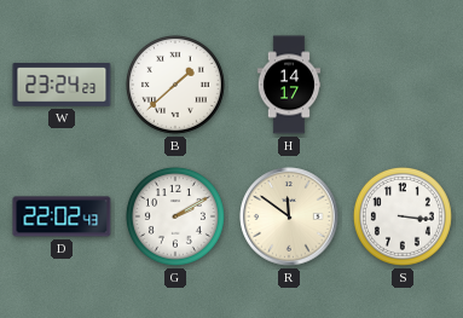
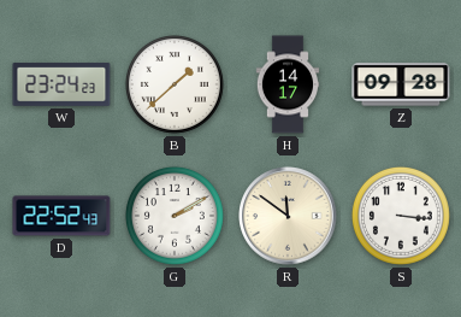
Z: none -> 09:28 (401, 84)
D: 22:02 -> 22:52 (61, 216)
